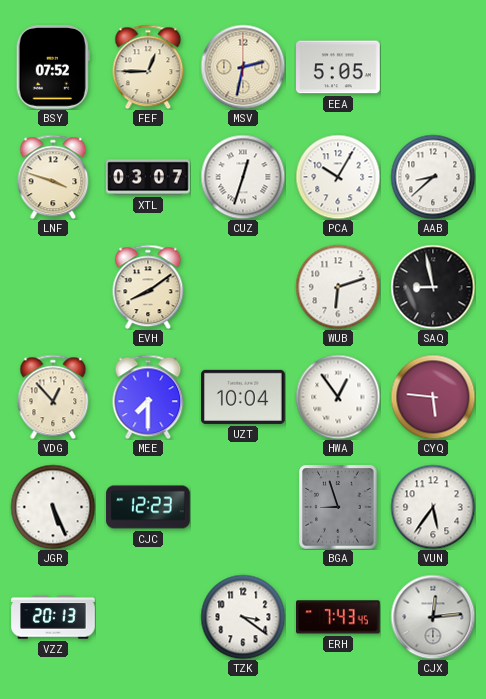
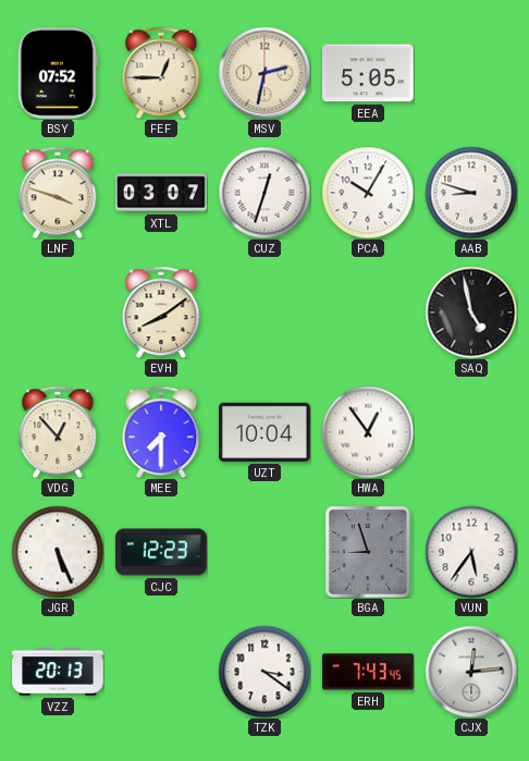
AAB: 8:38 -> 8:48 (471, 193)
WUB: 6:12 -> none (338, 287)
SAQ: 8:58 -> 4:58 (471, 312)
CYQ: 5:46 -> none (433, 397)
